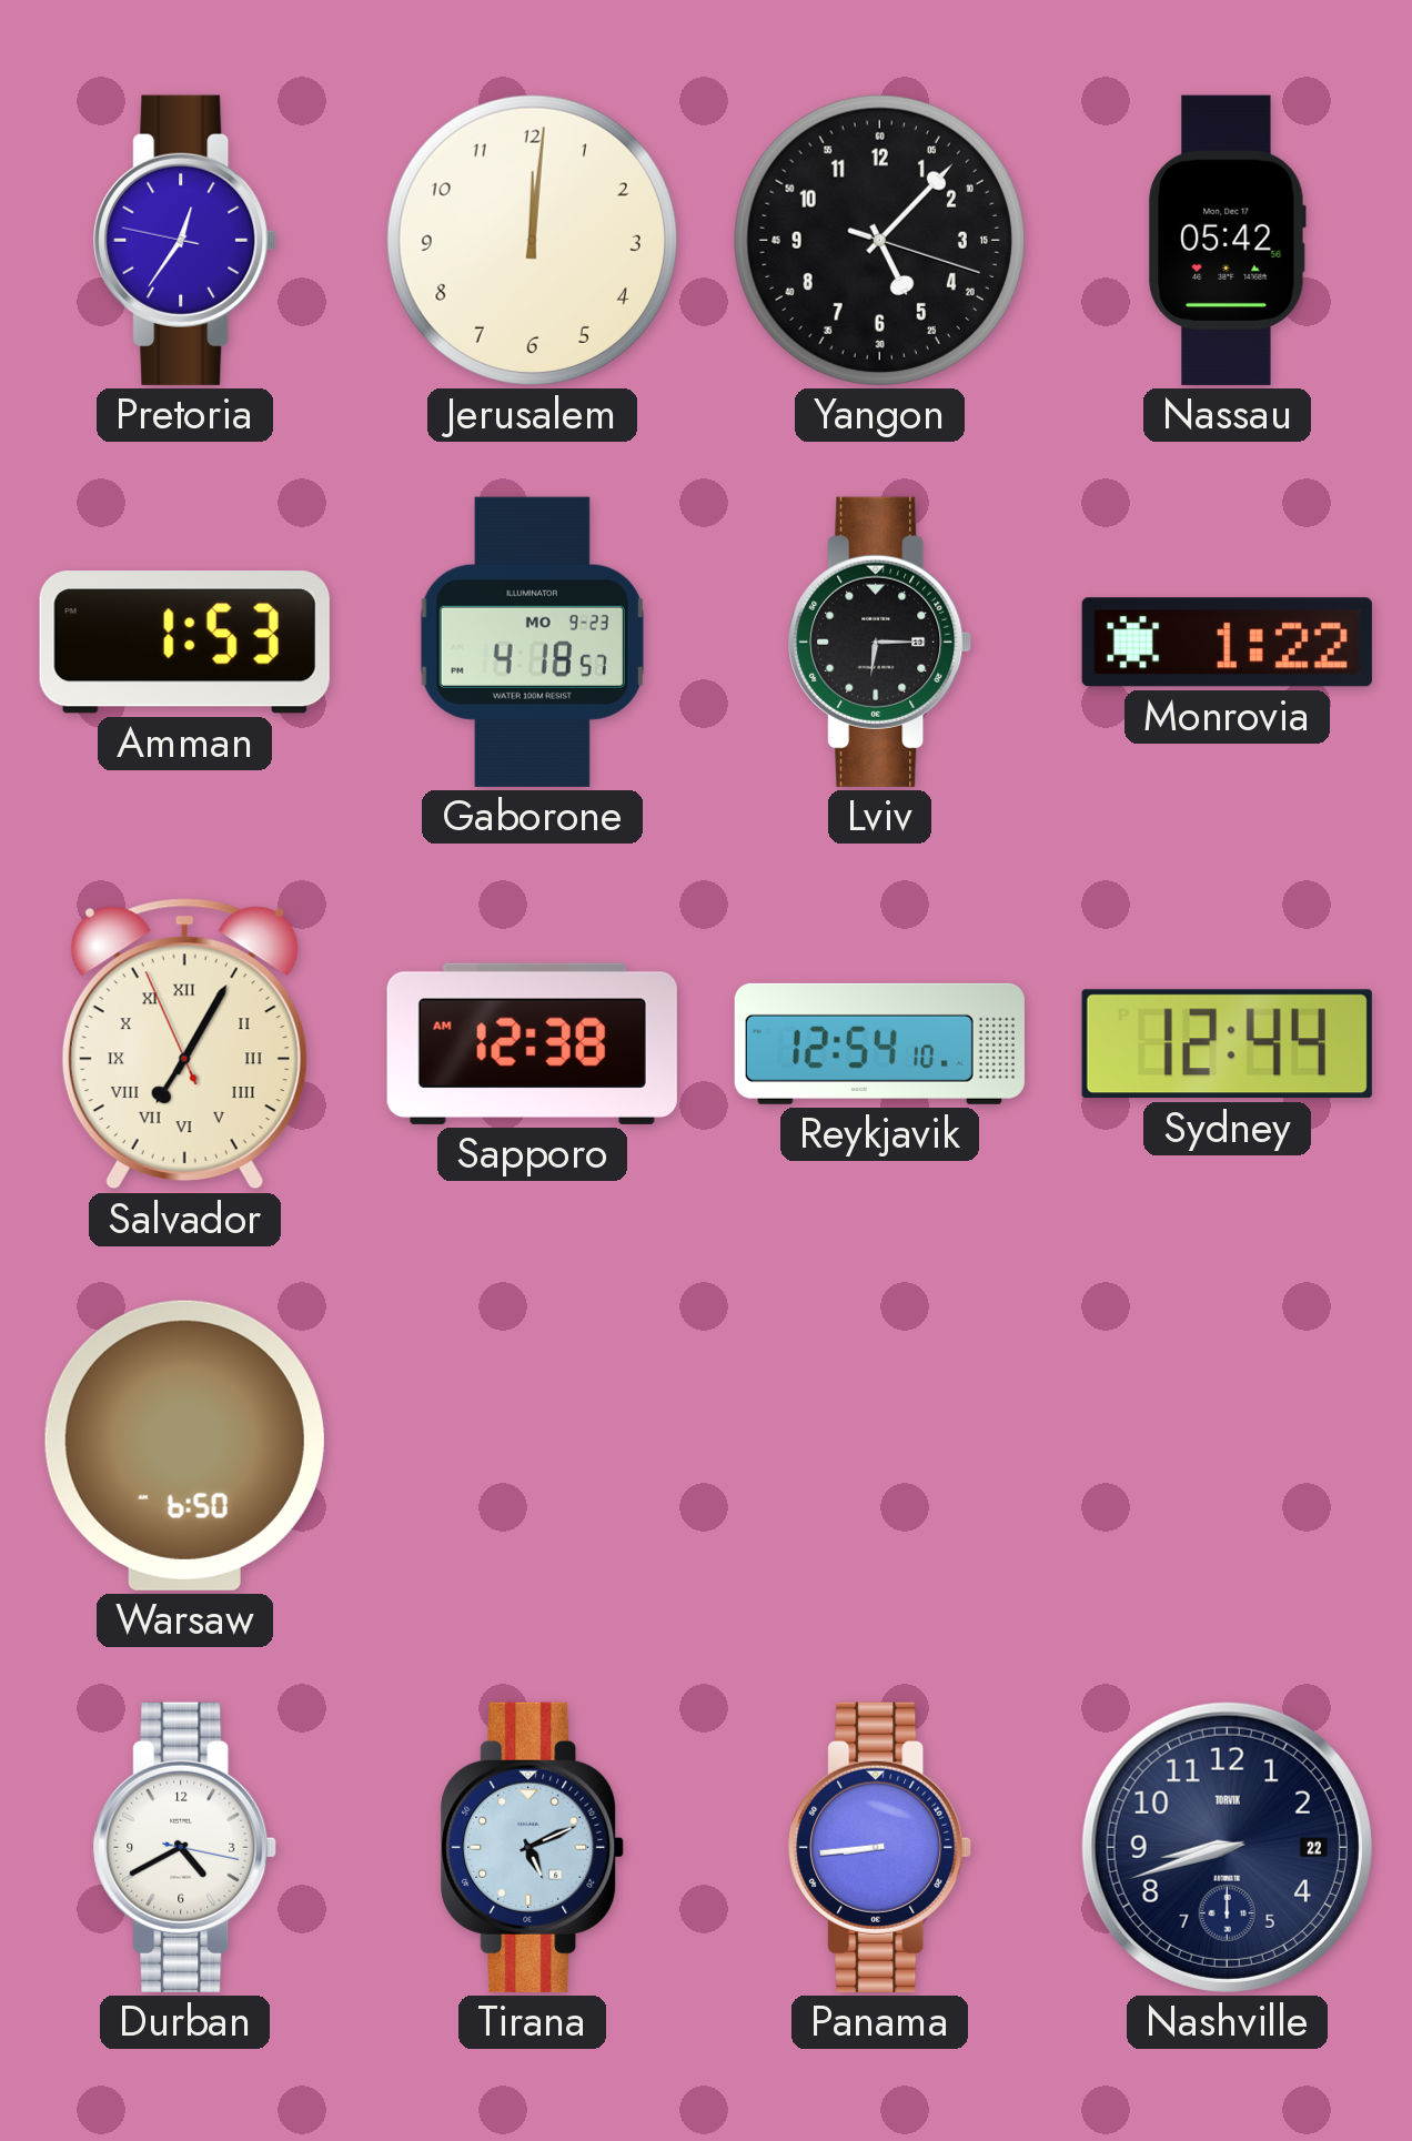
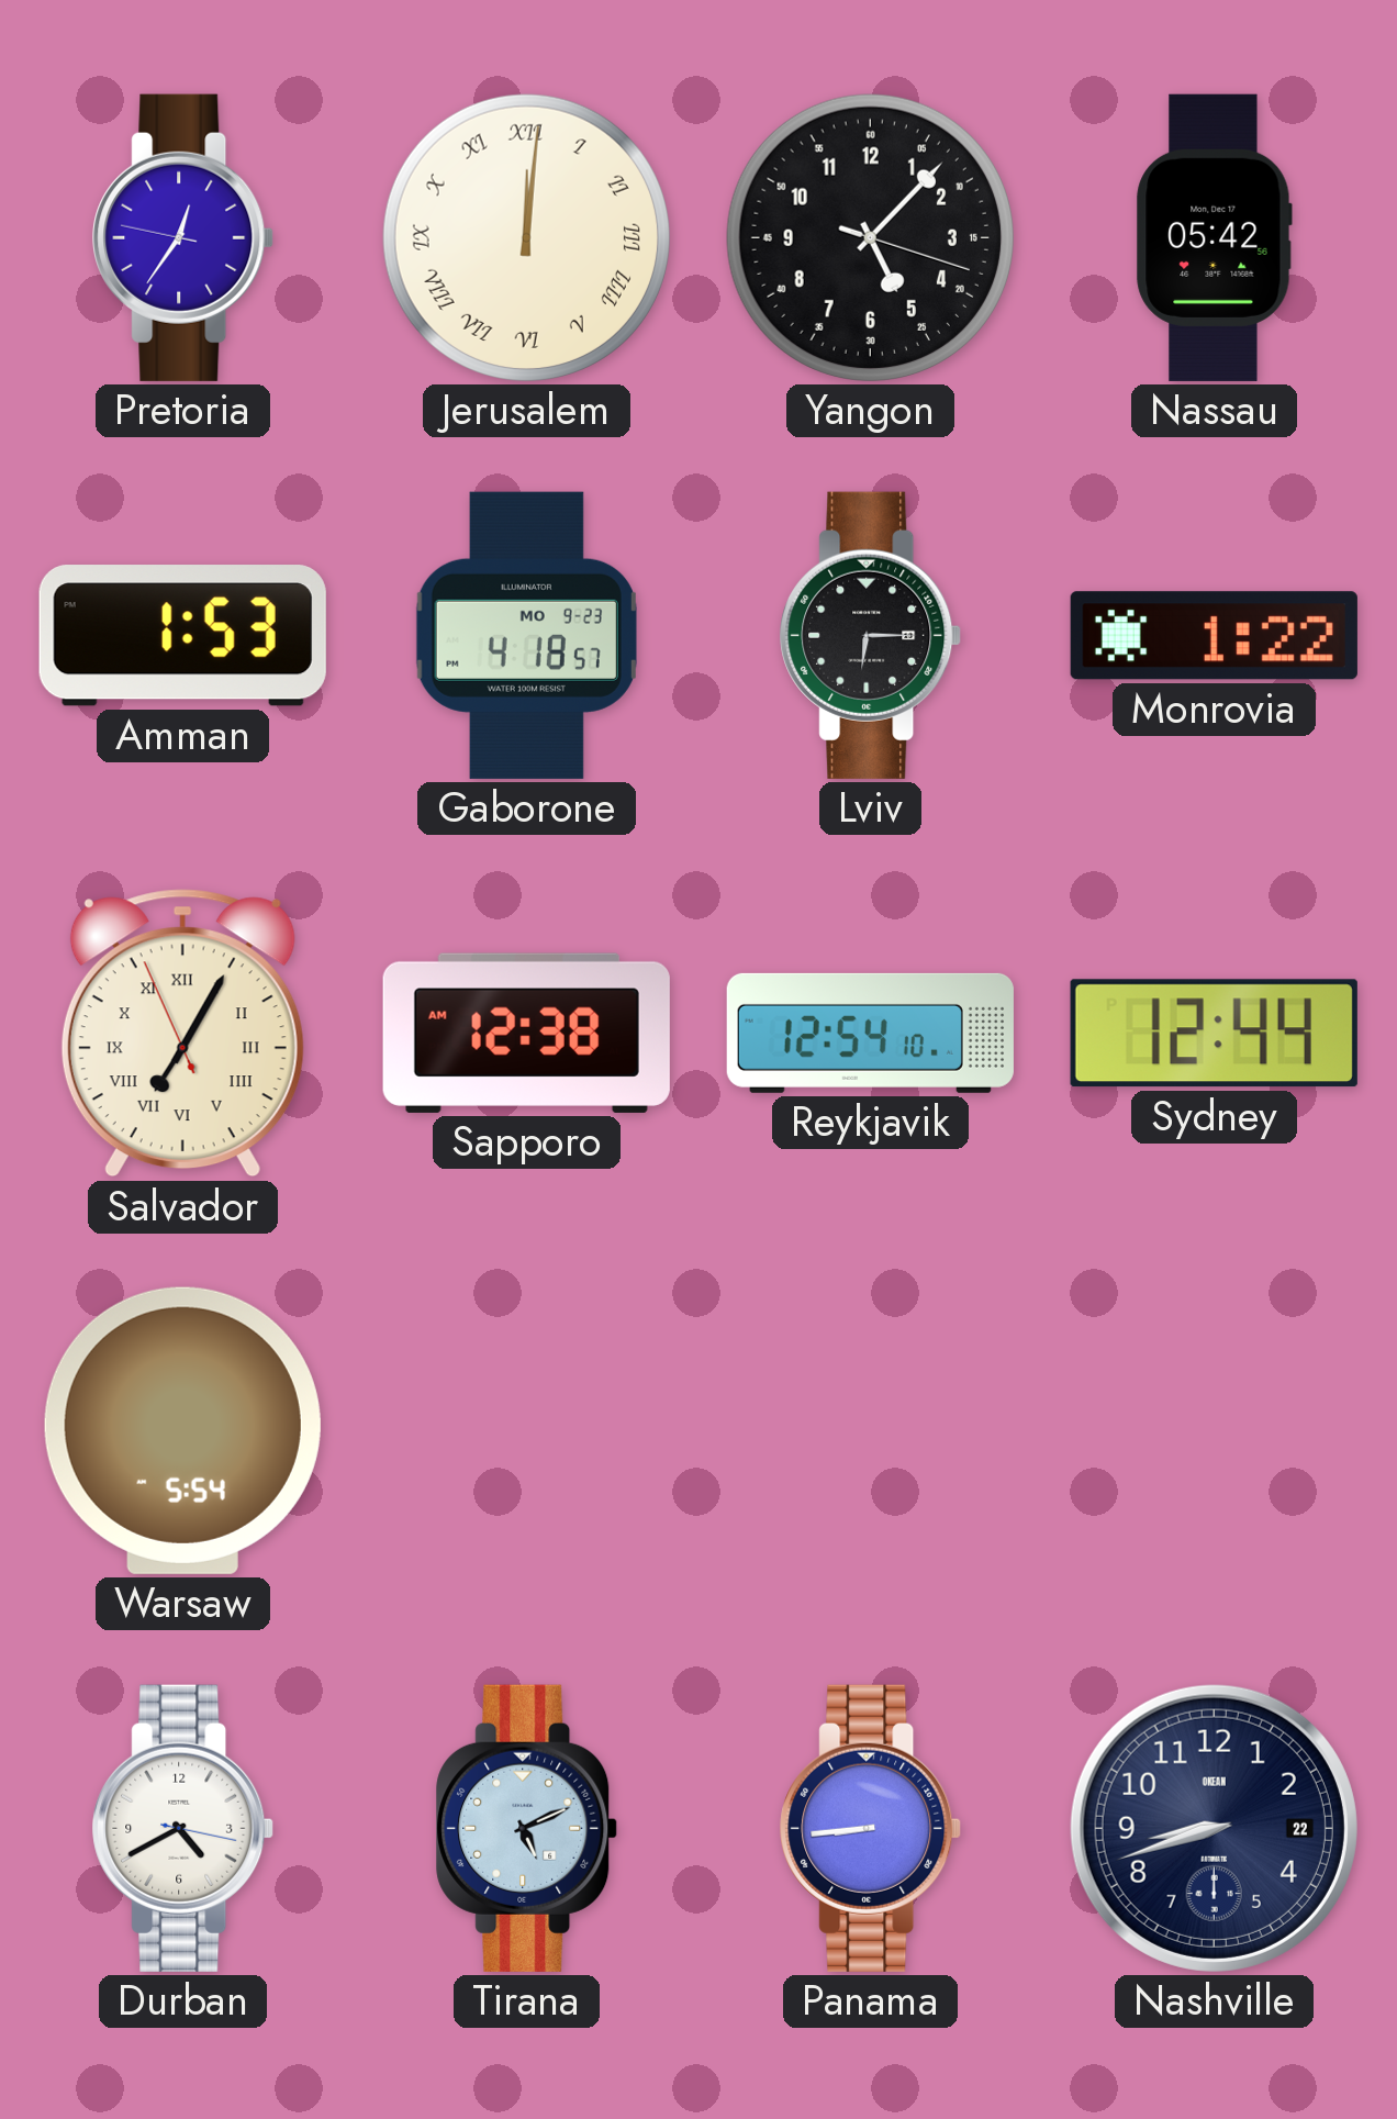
Jerusalem numerals: Arabic -> Roman (526, 237)
Warsaw: 6:50 -> 5:54 (182, 1430)
Nashville brand: TORVIK -> OKEAN (1214, 1828)
